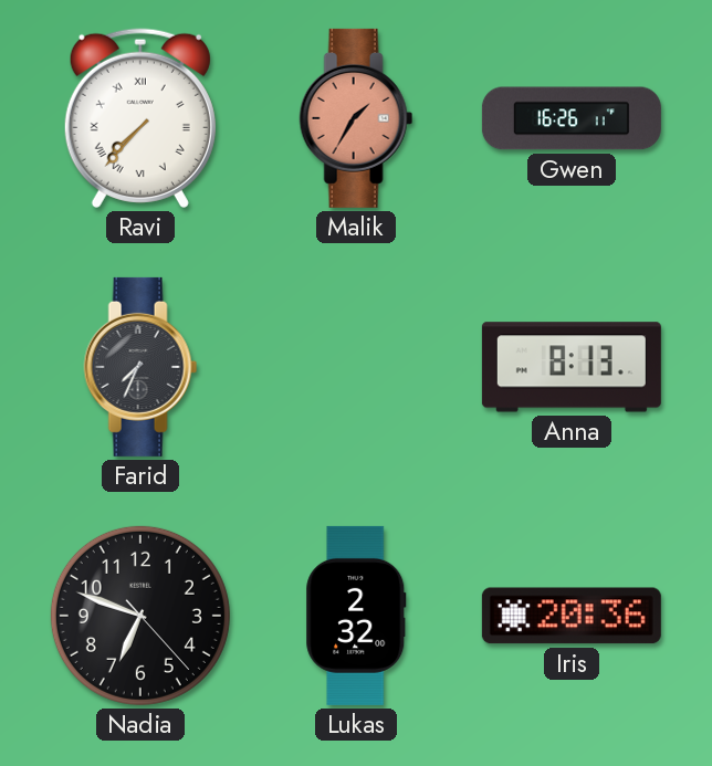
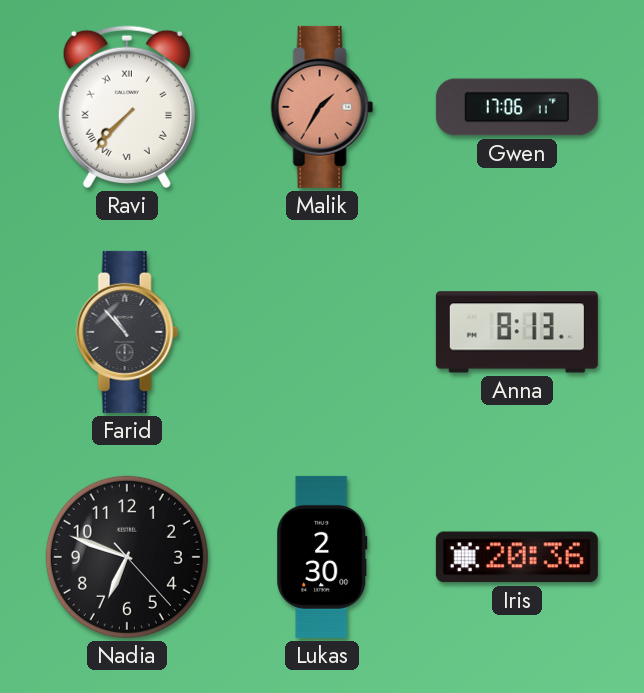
Gwen: 16:26 -> 17:06 (517, 107)
Farid: 7:34 -> 10:53 (127, 332)
Lukas: 2:32 -> 2:30 (322, 557)
